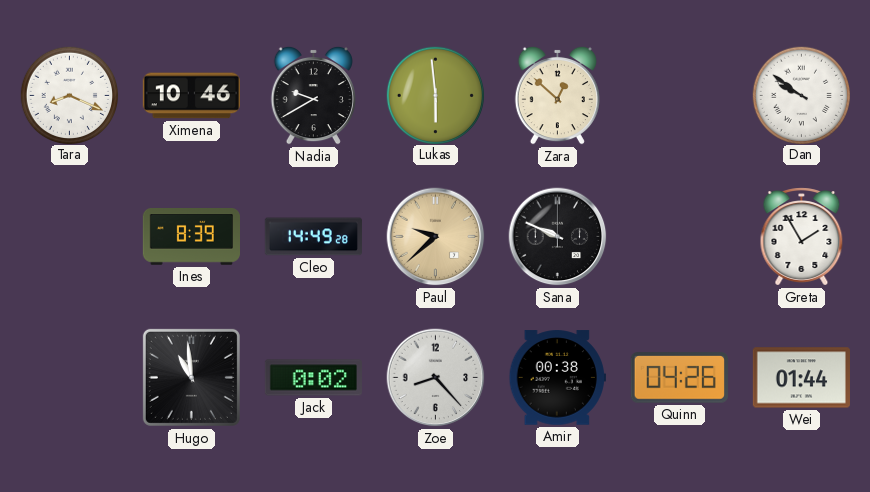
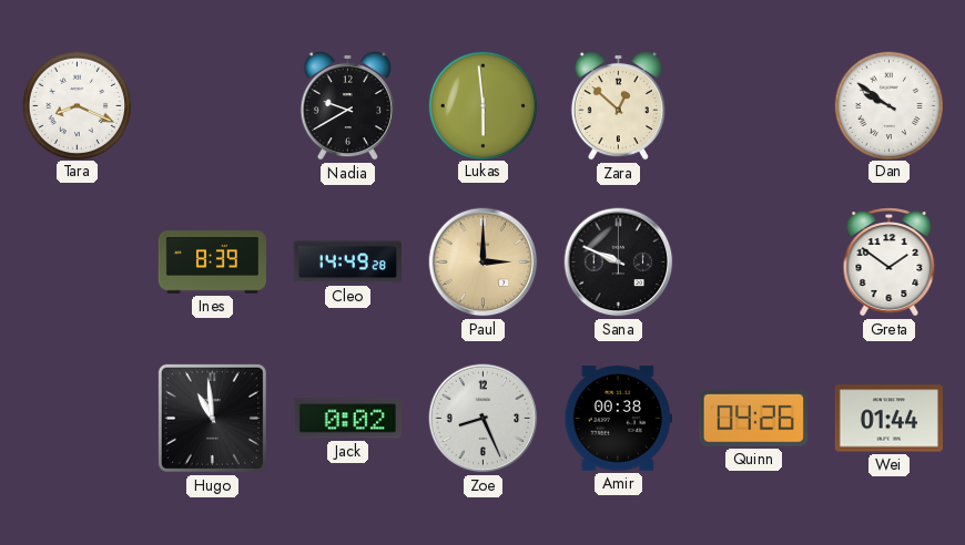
Ximena: 10:46 -> none (191, 96)
Paul: 9:38 -> 3:00 (484, 263)
Greta: 1:55 -> 1:51 (890, 263)
Zoe: 8:23 -> 8:26 (484, 419)
